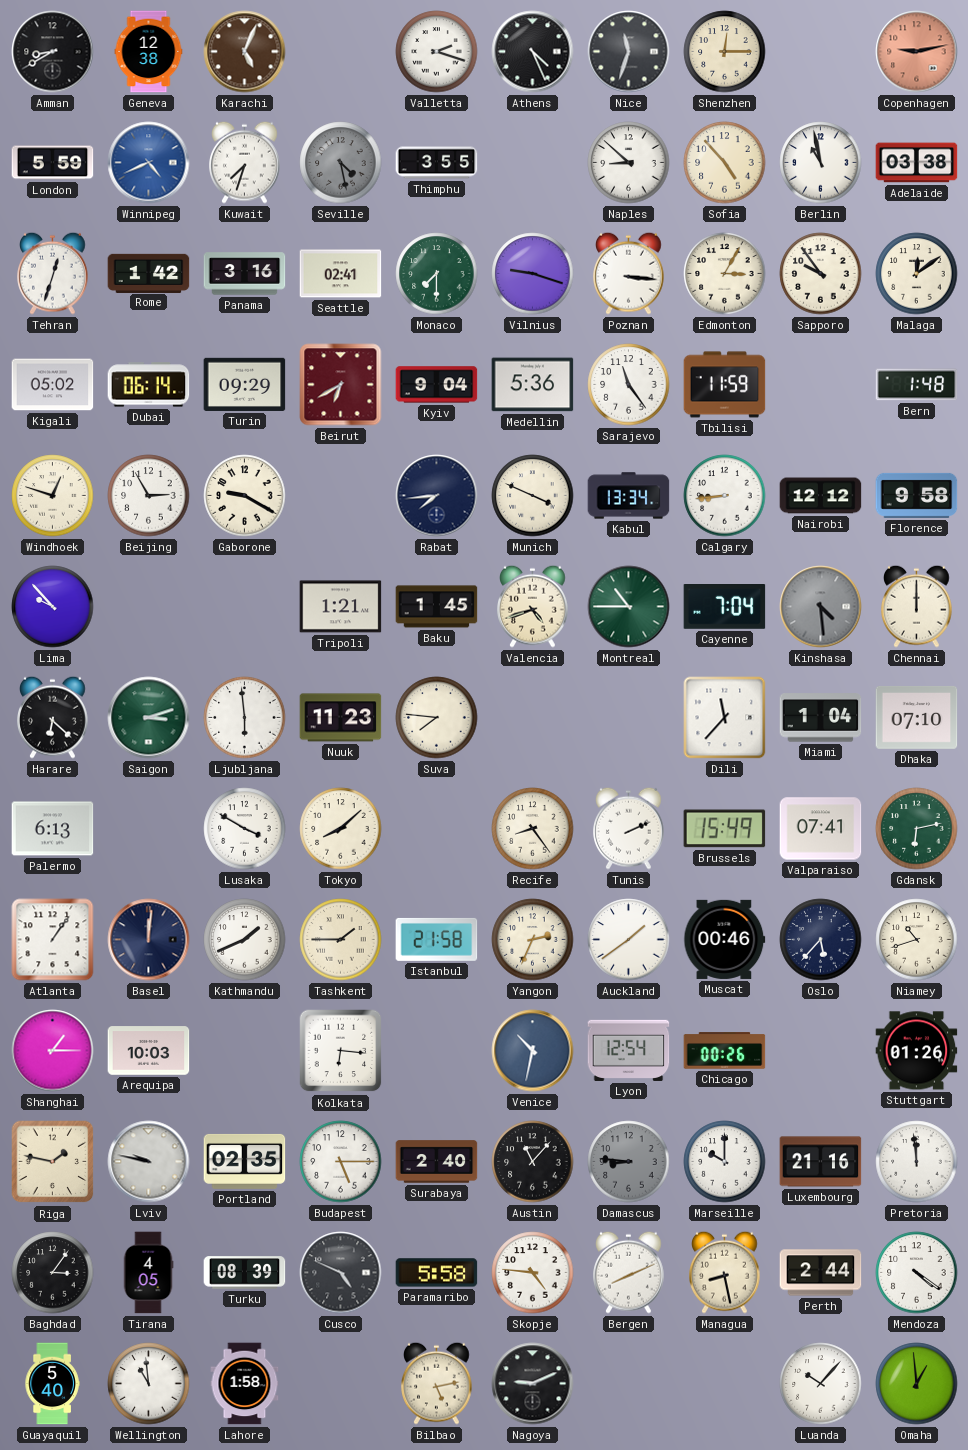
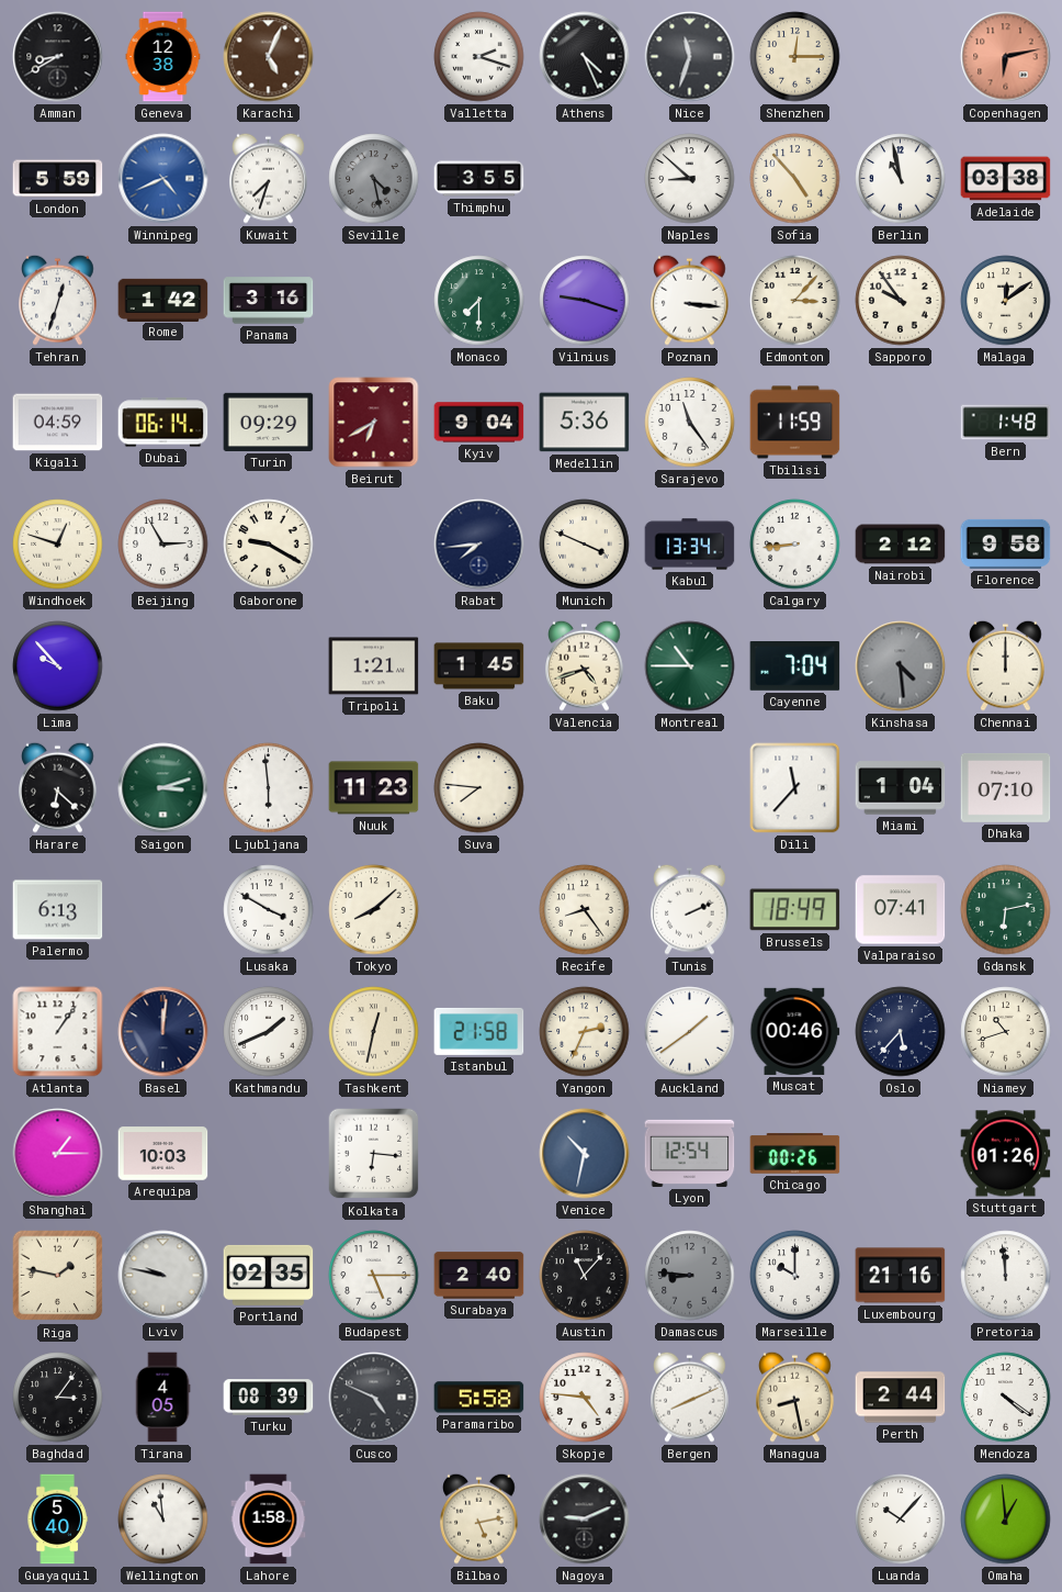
Copenhagen: 9:13 -> 6:13 (1006, 57)
Seattle: 02:41 -> none (341, 274)
Edmonton: 3:05 -> 3:07 (795, 301)
Kigali: 05:02 -> 04:59 (58, 423)
Nairobi: 12:12 -> 2:12 (901, 545)
Brussels: 15:49 -> 18:49 (795, 910)
Tashkent: 1:45 -> 12:32 (374, 1032)
